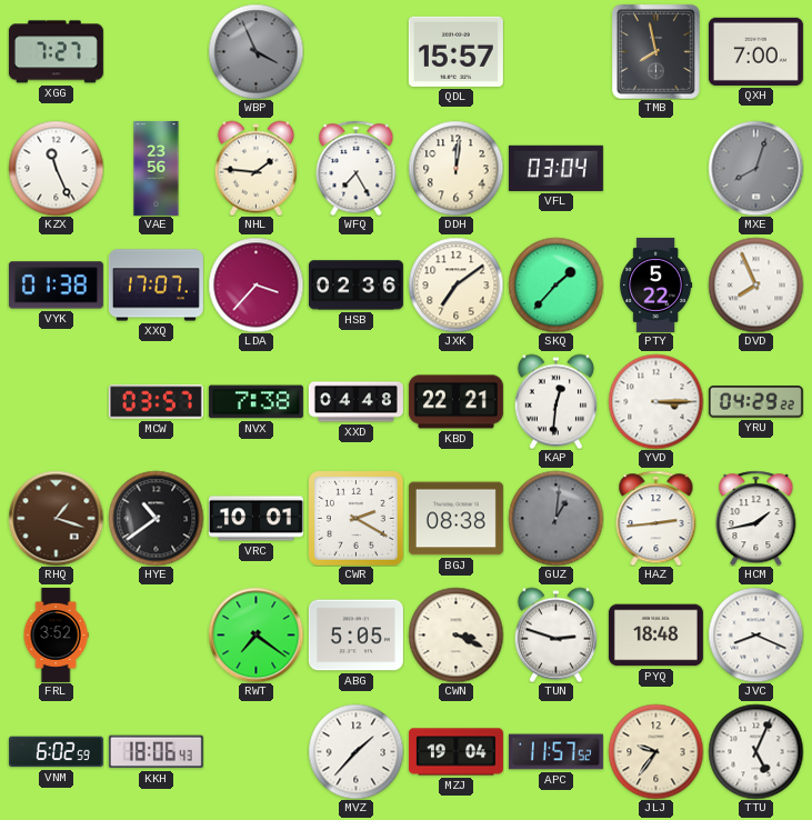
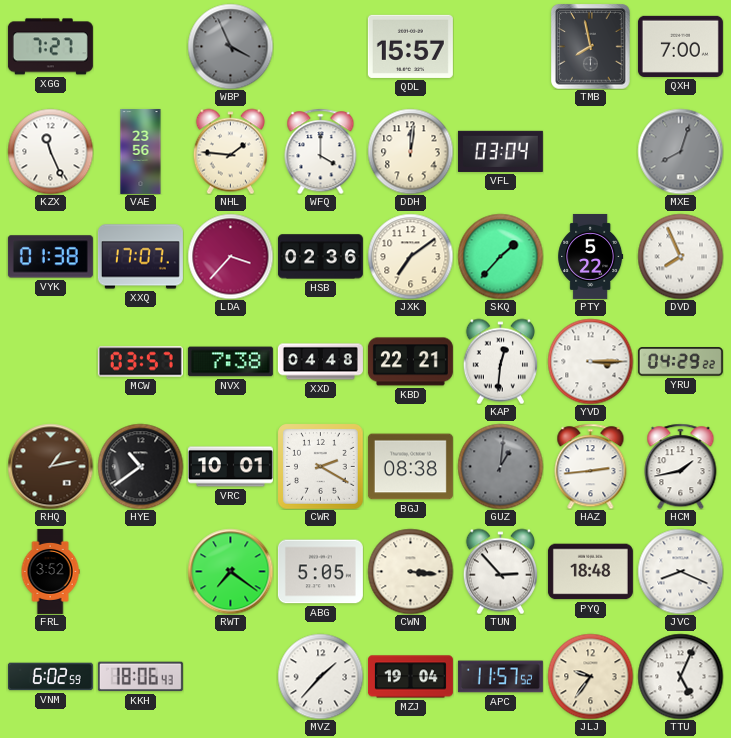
WFQ: 7:25 -> 4:00 (321, 151)
RHQ: 1:18 -> 1:13 (50, 466)
CWN: 3:19 -> 3:16 (410, 571)
TUN: 2:48 -> 2:53 (500, 571)
